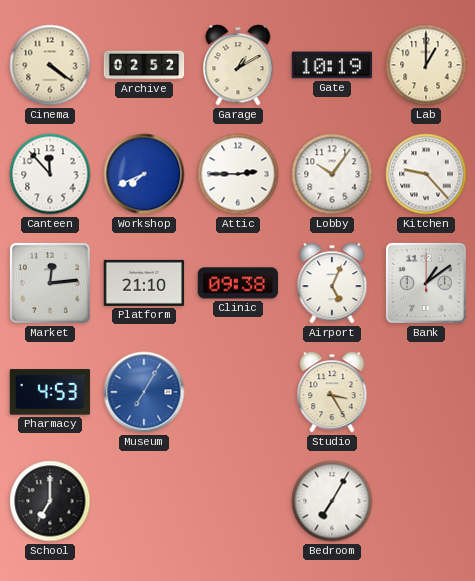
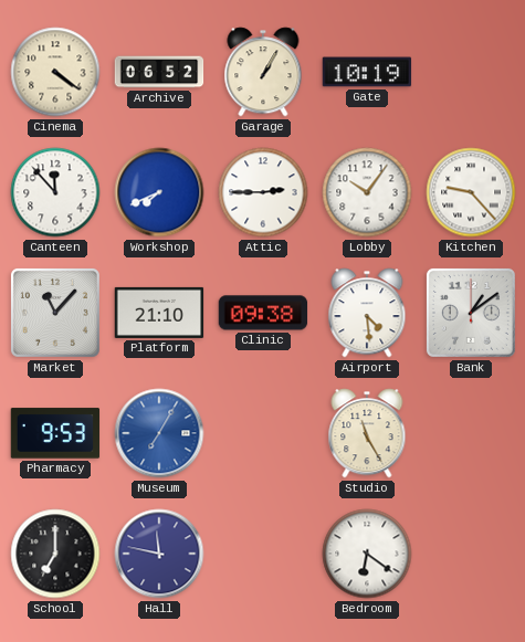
Archive: 02:52 -> 06:52 (159, 72)
Garage: 1:10 -> 1:05 (263, 72)
Lab: 1:00 -> none (426, 65)
Market: 12:14 -> 11:07 (55, 313)
Airport: 5:04 -> 4:29 (367, 313)
Pharmacy: 4:53 -> 9:53 (55, 433)
Studio: 3:25 -> 11:25 (367, 433)
Hall: none -> 11:47 (159, 554)
Bedroom: 7:05 -> 6:21 (367, 554)
